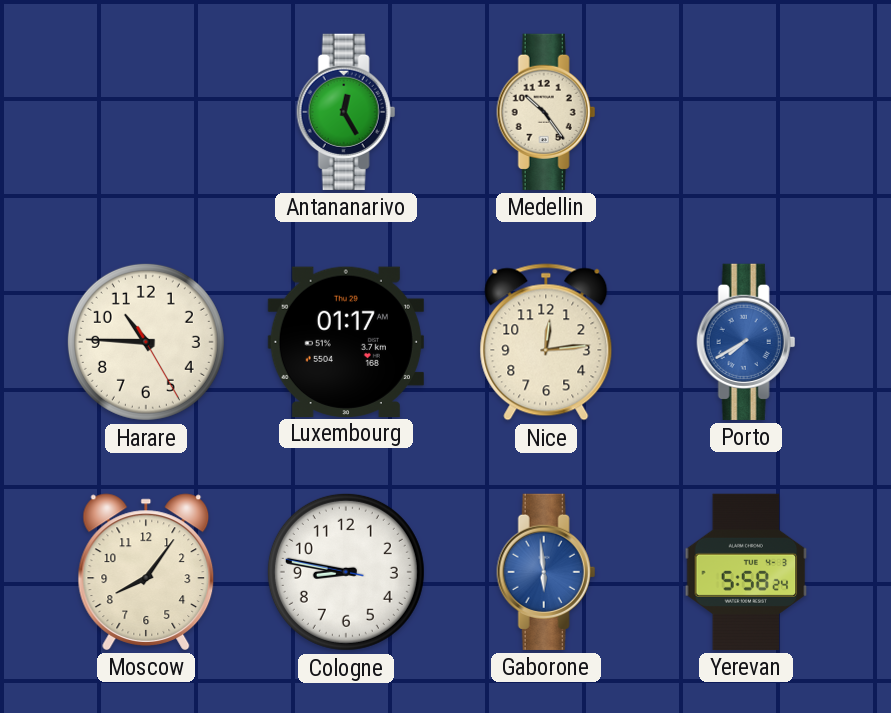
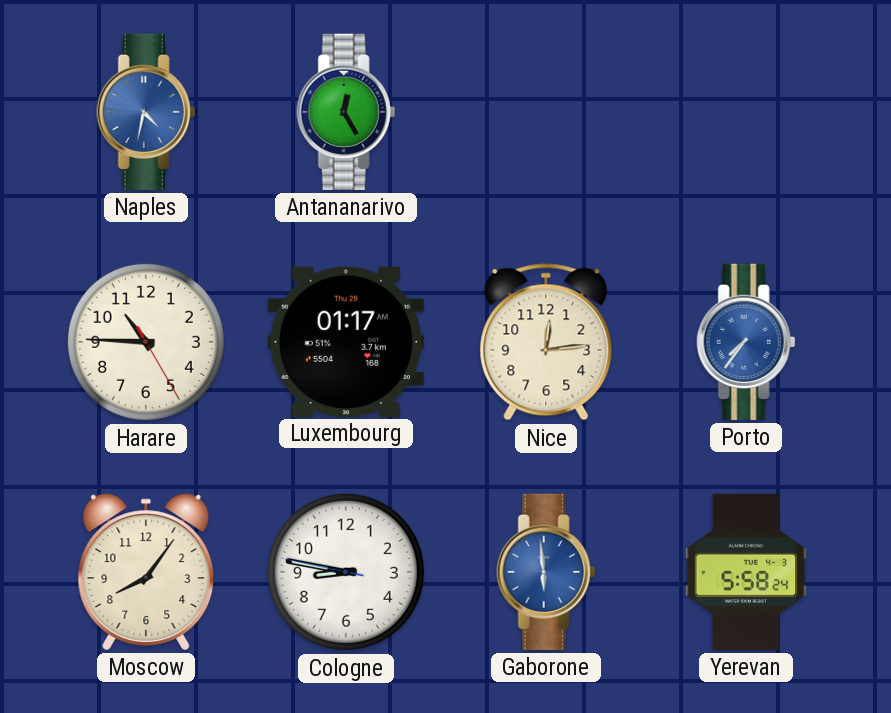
Naples: none -> 4:32 (146, 112)
Medellin: 10:24 -> none (546, 112)
Porto: 7:40 -> 7:36 (746, 342)
